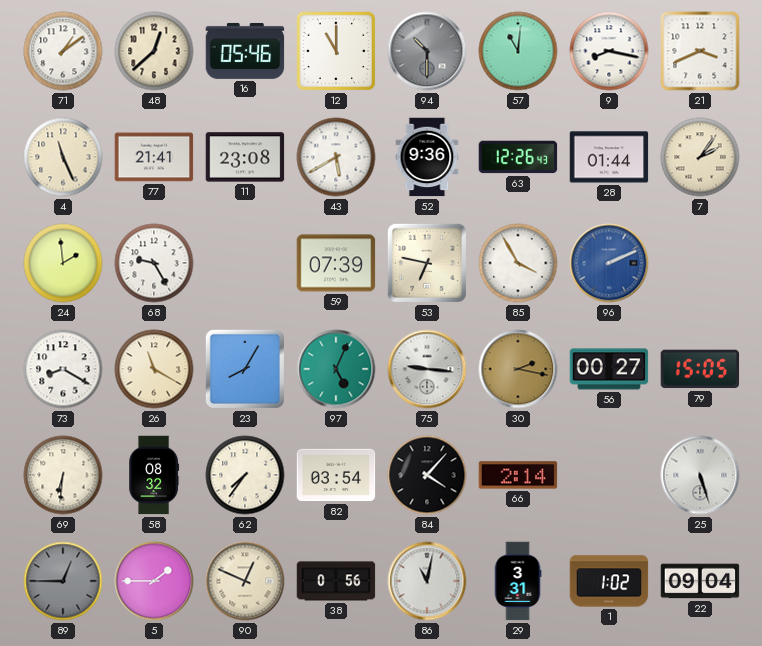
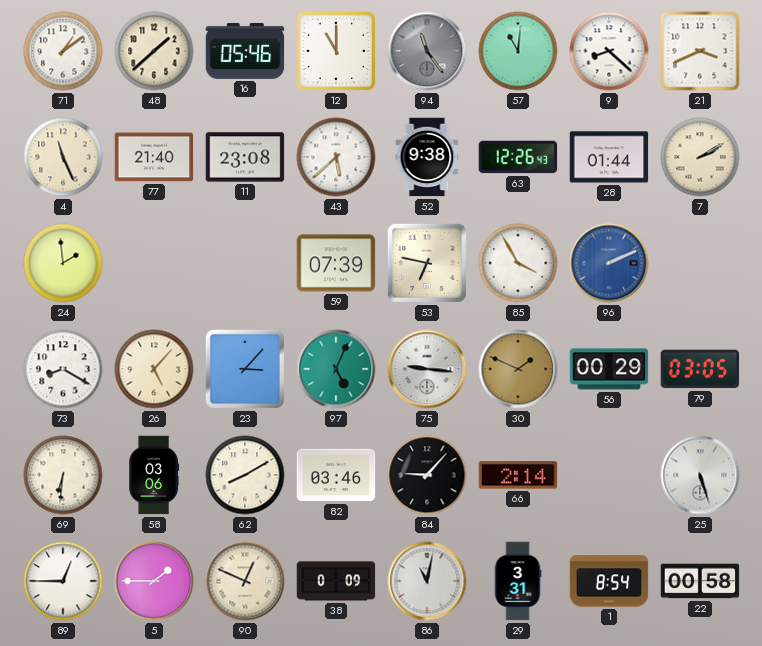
48: 12:38 -> 1:38 (154, 51)
94: 10:30 -> 11:24 (427, 51)
9: 8:17 -> 8:22 (609, 51)
77: 21:41 -> 21:40 (154, 157)
43: 5:40 -> 5:38 (336, 157)
52: 9:36 -> 9:38 (427, 157)
7: 2:06 -> 2:10 (700, 157)
68: 9:25 -> none (154, 263)
26: 11:20 -> 5:07 (154, 369)
23: 8:05 -> 3:07 (245, 369)
30: 2:17 -> 1:49 (518, 369)
56: 00:27 -> 00:29 (609, 369)
79: 15:05 -> 03:05 (700, 369)
58: 08:32 -> 03:06 (154, 475)
62: 7:36 -> 8:10 (245, 475)
82: 03:54 -> 03:46 (336, 475)
84: 4:07 -> 9:07 (427, 475)
89 dial: grey -> white (63, 581)
38: 0:56 -> 0:09 (336, 581)
1: 1:02 -> 8:54 (609, 581)
22: 09:04 -> 00:58 (700, 581)
